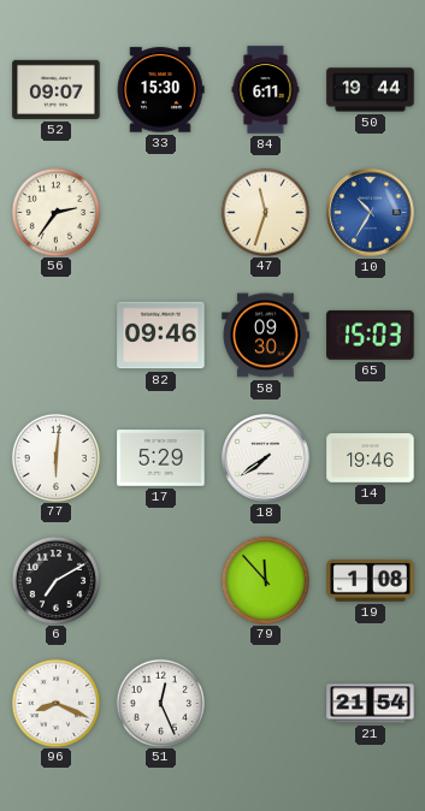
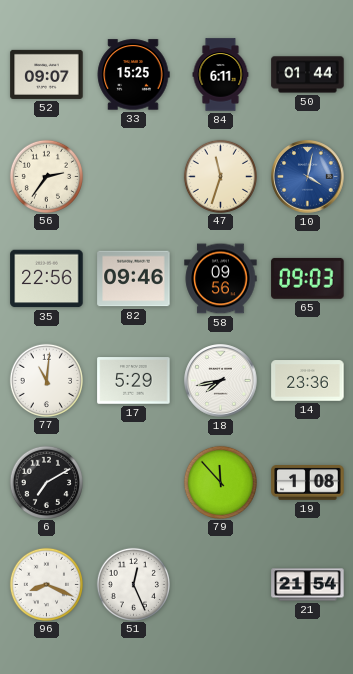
33: 15:30 -> 15:25 (133, 75)
50: 19:44 -> 01:44 (308, 75)
10: 10:35 -> 4:02 (308, 177)
35: none -> 22:56 (47, 279)
58: 09:30 -> 09:56 (221, 279)
65: 15:03 -> 09:03 (308, 278)
77: 6:01 -> 11:01 (46, 380)
18: 7:39 -> 7:43 (221, 381)
14: 19:46 -> 23:36 (308, 381)
